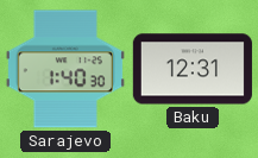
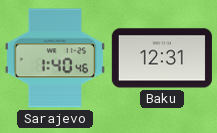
Sarajevo: 1:40:30 -> 1:40:46 (55, 58)
